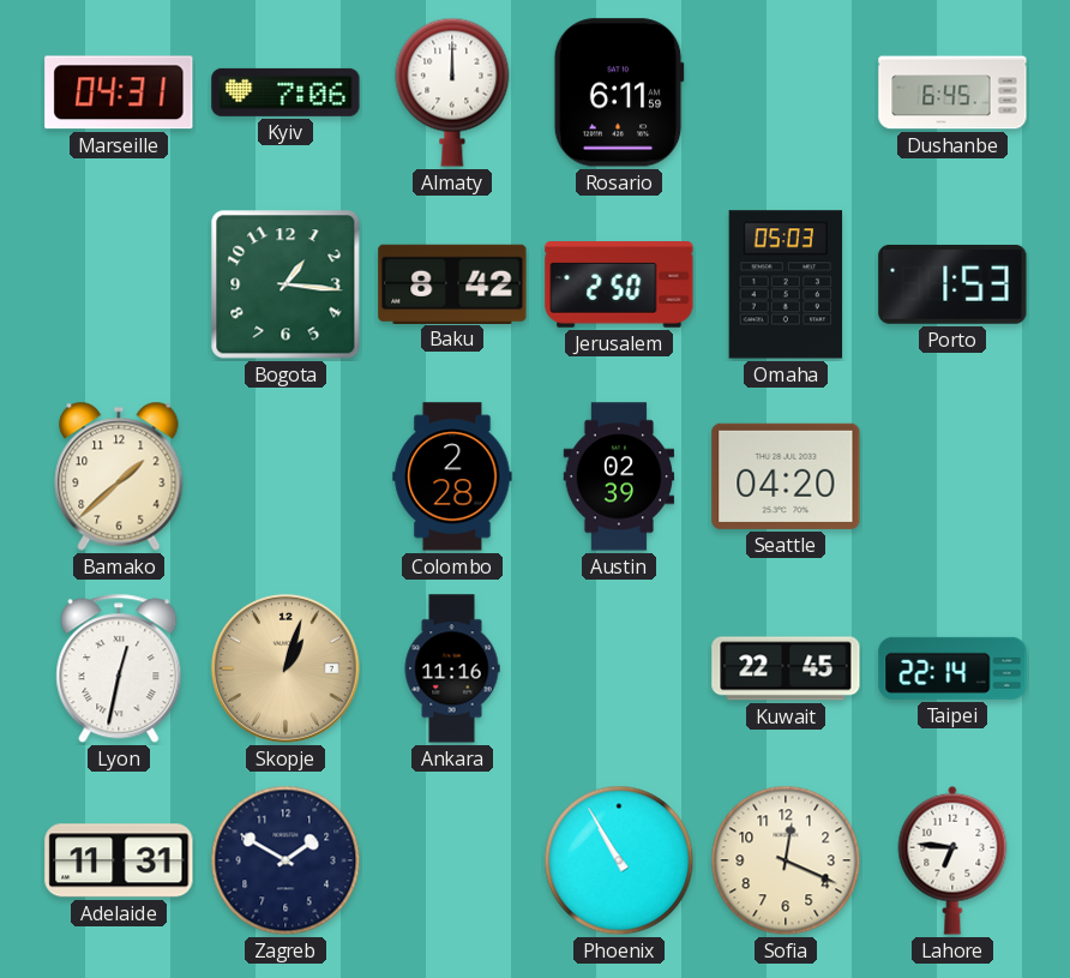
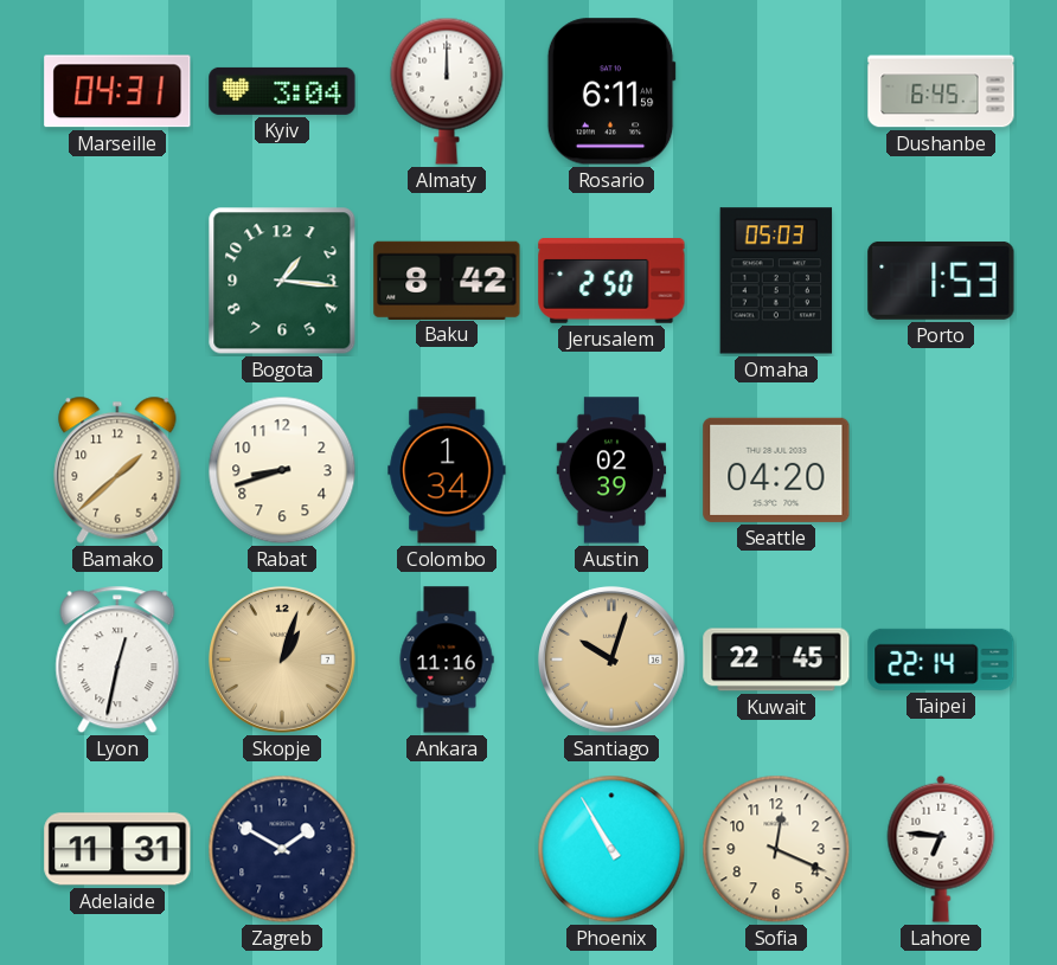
Kyiv: 7:06 -> 3:04 (282, 91)
Rabat: none -> 8:42 (282, 470)
Colombo: 2:28 -> 1:34 (447, 470)
Santiago: none -> 10:03 (611, 660)
